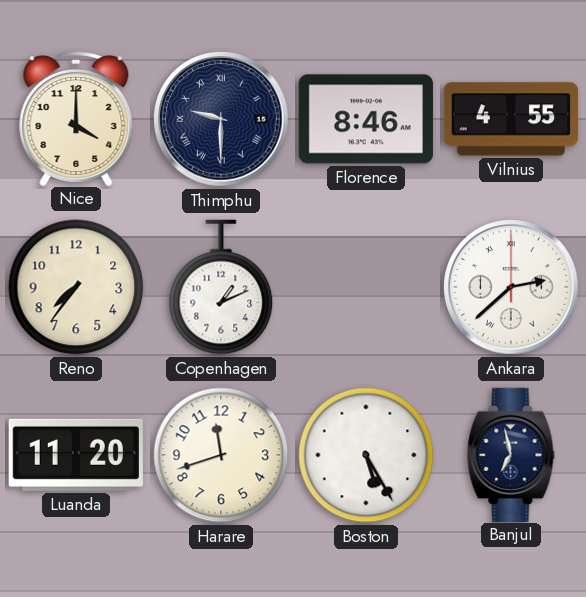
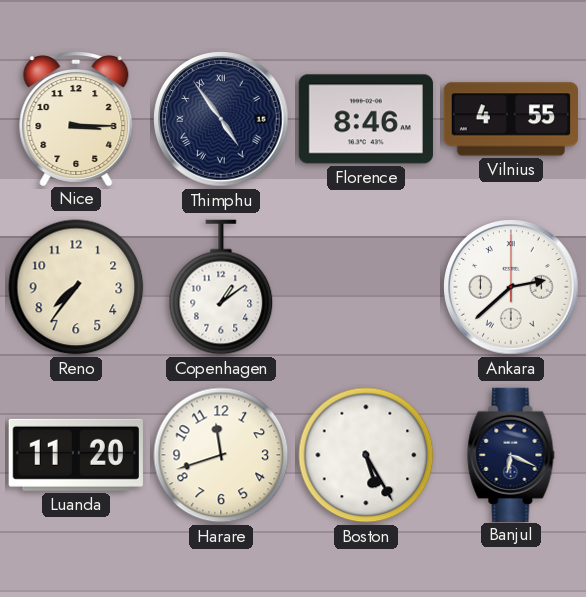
Nice: 4:00 -> 3:15 (76, 119)
Thimphu: 9:30 -> 4:54 (221, 119)
Copenhagen: 1:11 -> 1:09 (221, 287)
Banjul: 6:58 -> 6:19 (511, 454)
